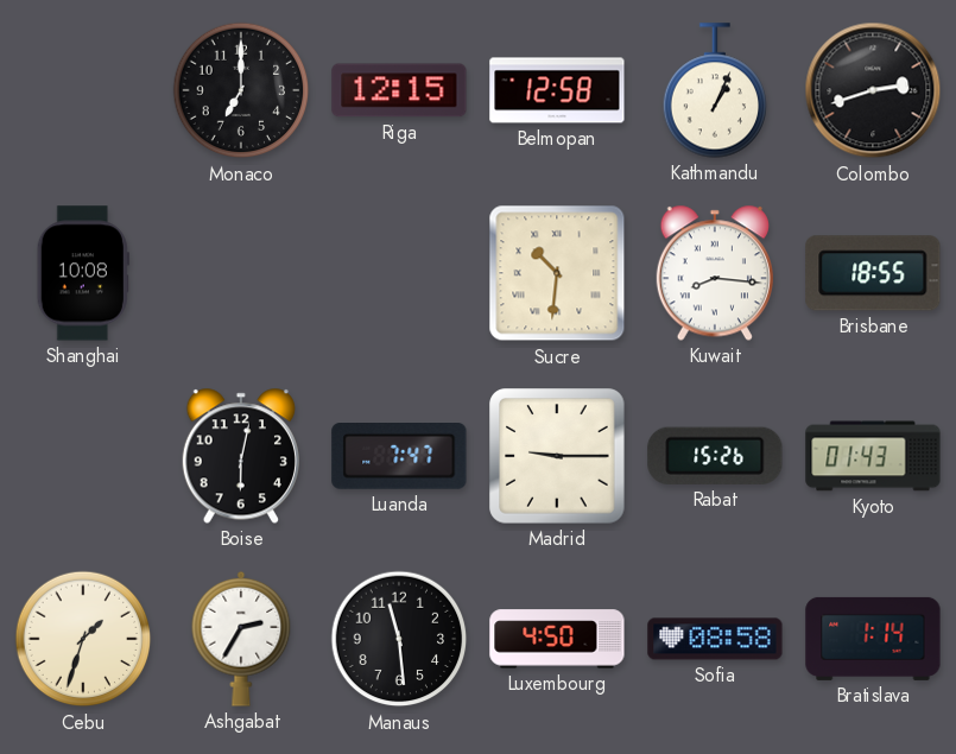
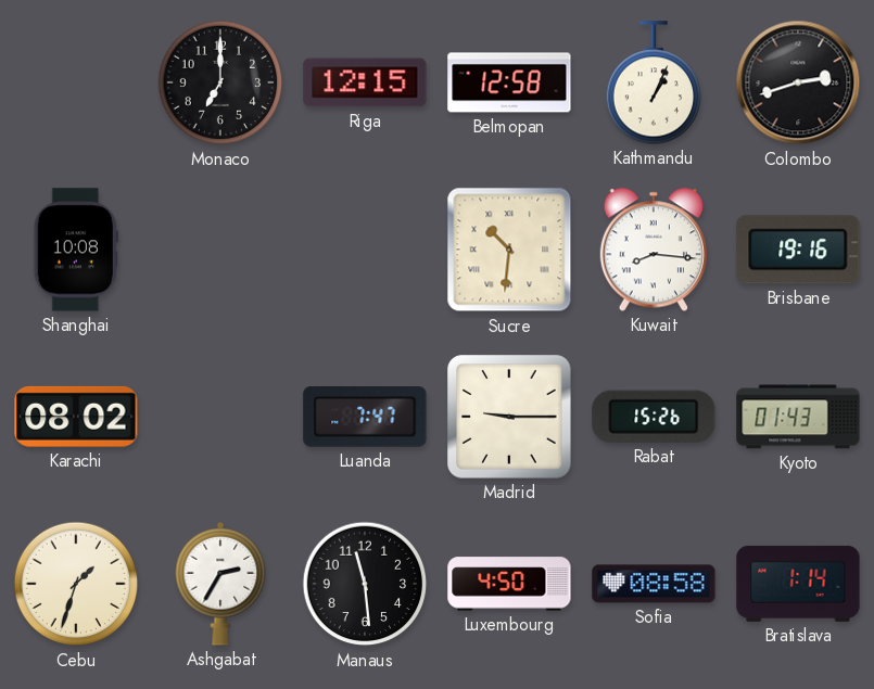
Brisbane: 18:55 -> 19:16 (798, 250)
Karachi: none -> 08:02 (76, 417)
Boise: 6:02 -> none (241, 456)
